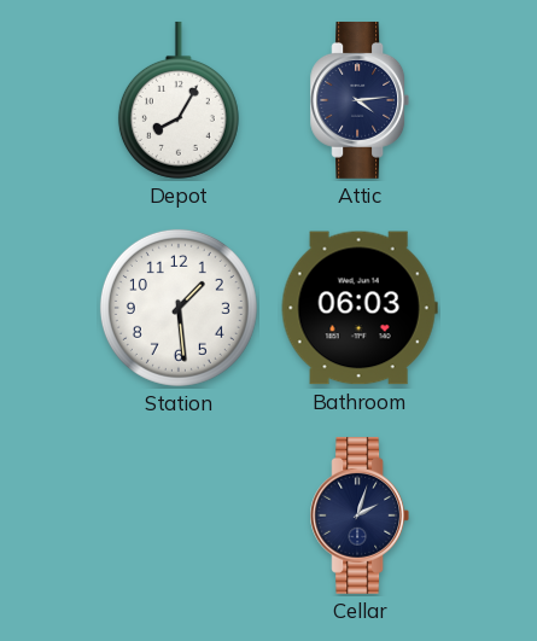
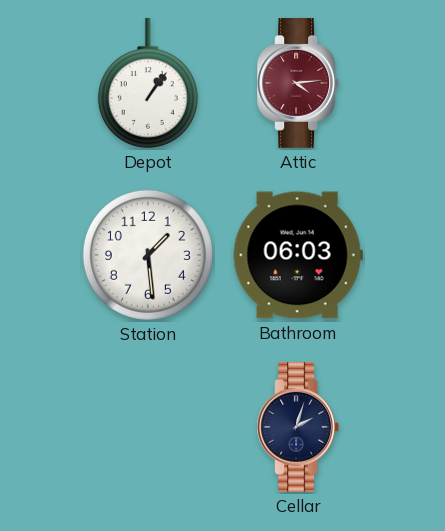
Depot: 8:05 -> 1:06 (148, 83)
Attic dial: navy -> burgundy (298, 83)
